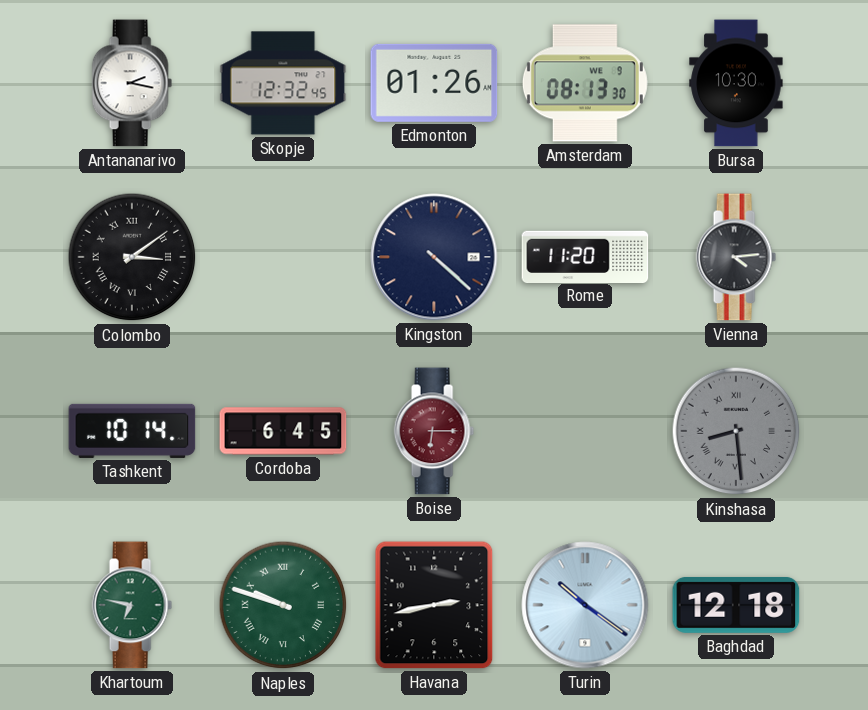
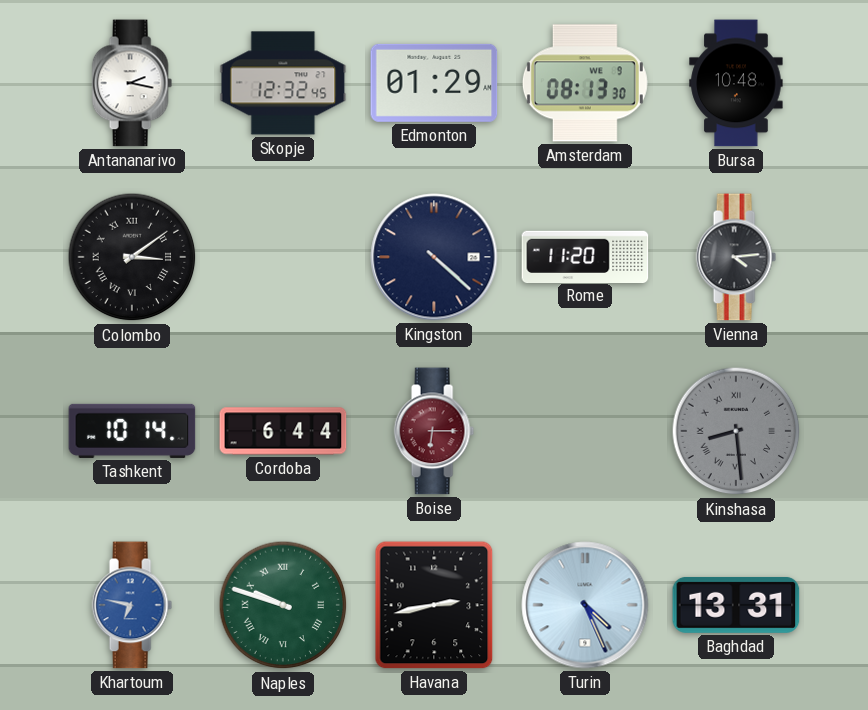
Edmonton: 01:26 -> 01:29 (434, 83)
Bursa: 10:30 -> 10:48 (736, 83)
Cordoba: 6:45 -> 6:44 (283, 431)
Khartoum dial: green -> blue (132, 605)
Turin: 10:21 -> 4:26 (585, 605)
Baghdad: 12:18 -> 13:31 (736, 605)
